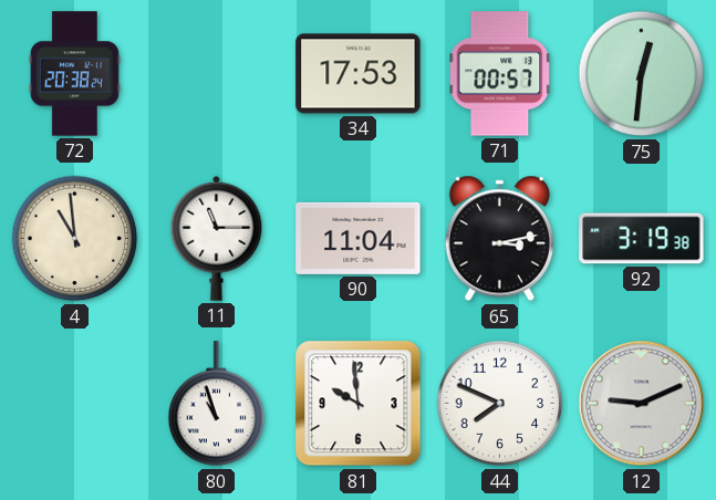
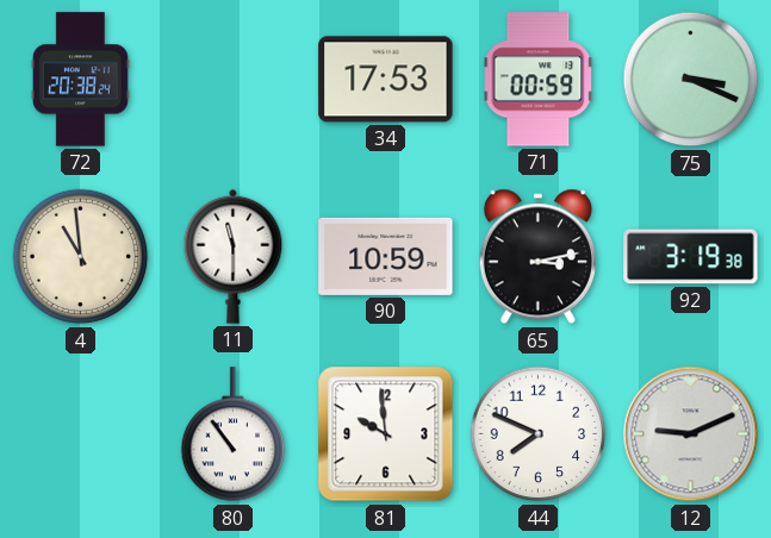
71: 00:57 -> 00:59 (539, 80)
75: 12:31 -> 3:19 (691, 80)
11: 11:15 -> 11:30 (234, 256)
90: 11:04 -> 10:59 (386, 256)
80: 10:57 -> 10:54 (234, 434)
